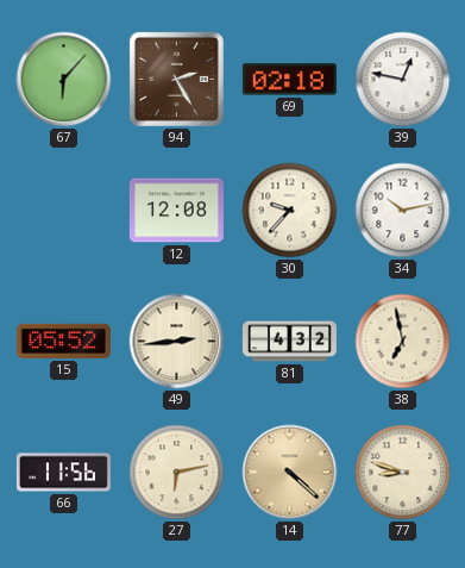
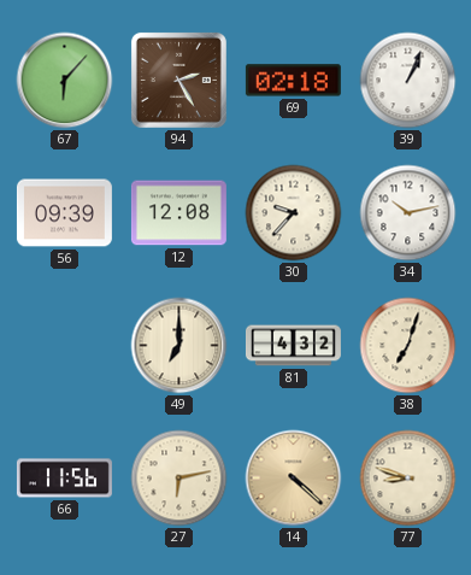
39: 12:47 -> 1:04 (408, 81)
56: none -> 09:39 (64, 213)
15: 05:52 -> none (63, 341)
49: 2:44 -> 7:00 (179, 346)
38: 6:58 -> 7:03 (408, 346)
